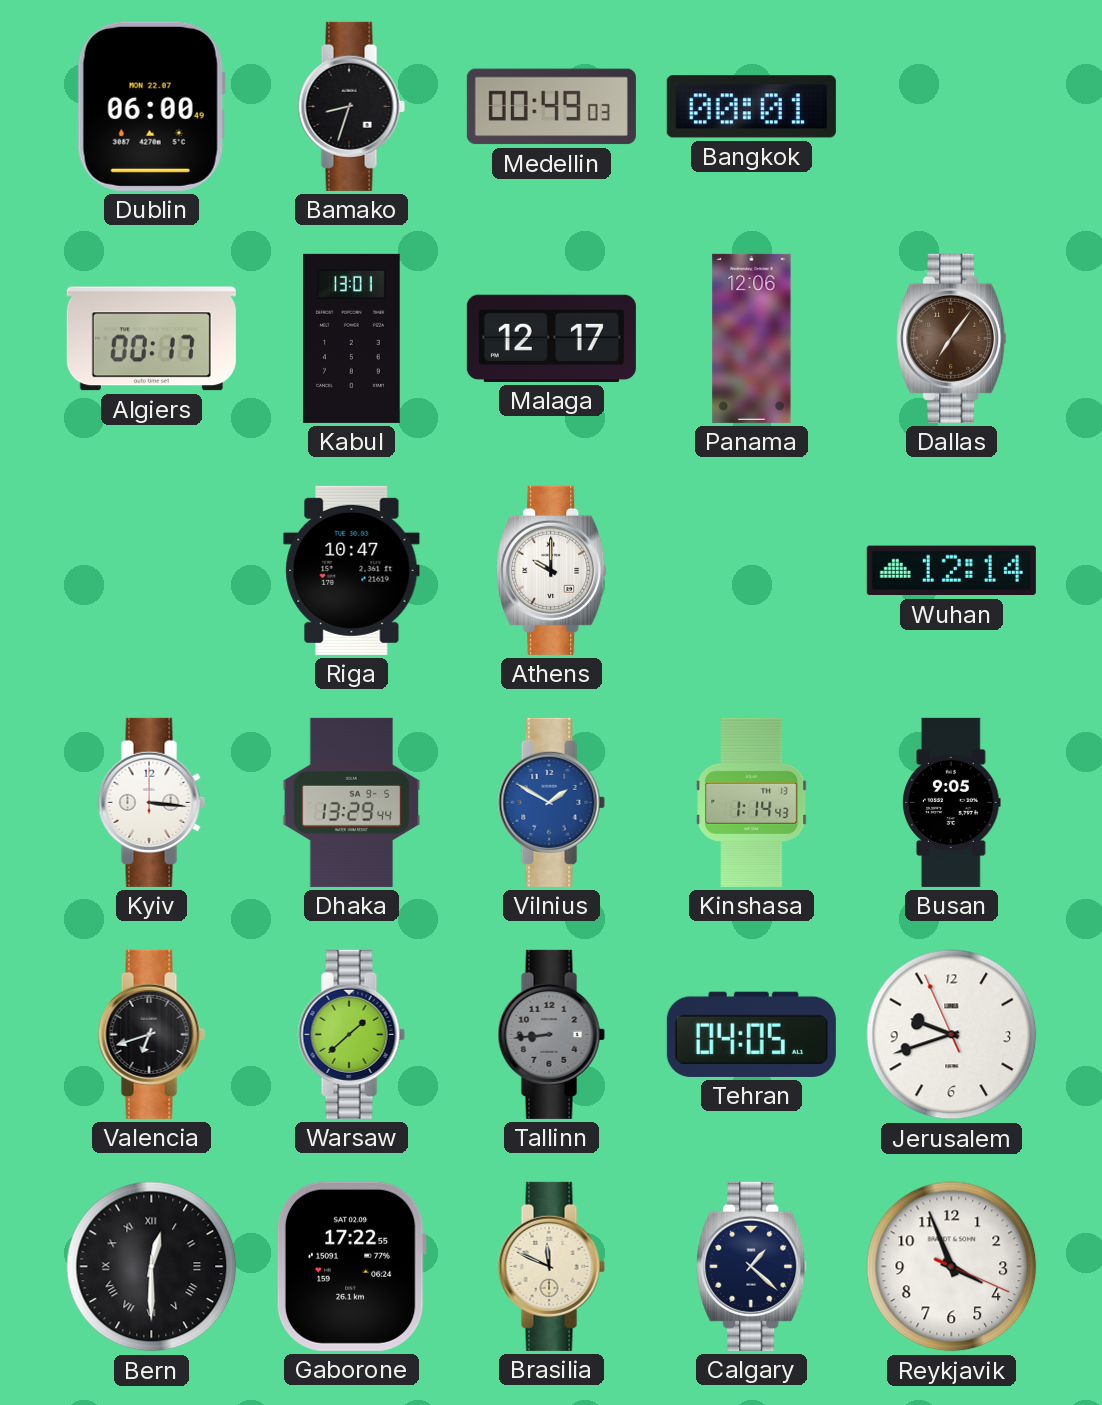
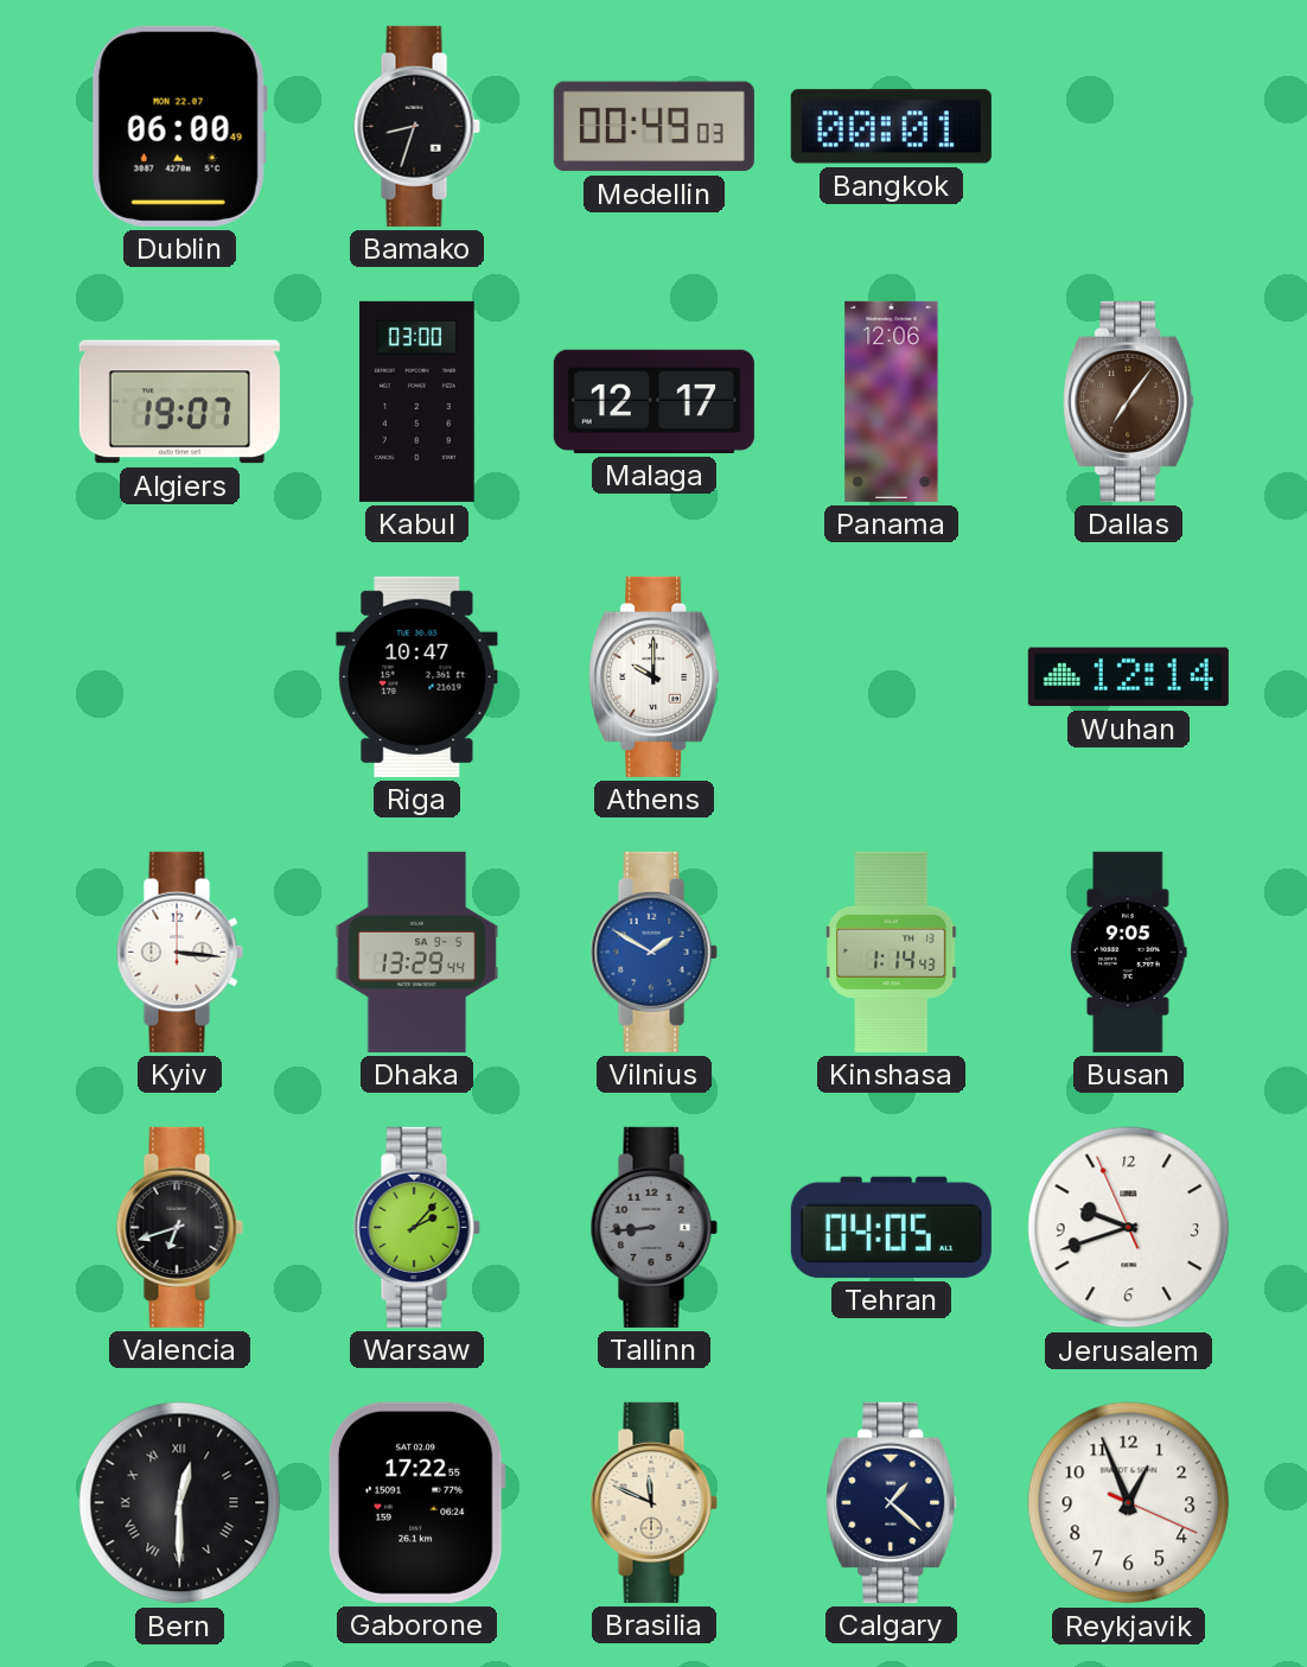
Algiers: 00:17 -> 19:07 (179, 402)
Kabul: 13:01 -> 03:00 (417, 401)
Warsaw: 1:38 -> 2:07 (416, 1227)
Reykjavik: 3:56 -> 12:56 (1129, 1503)
